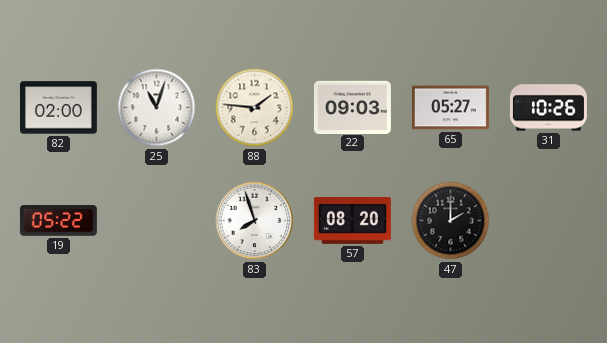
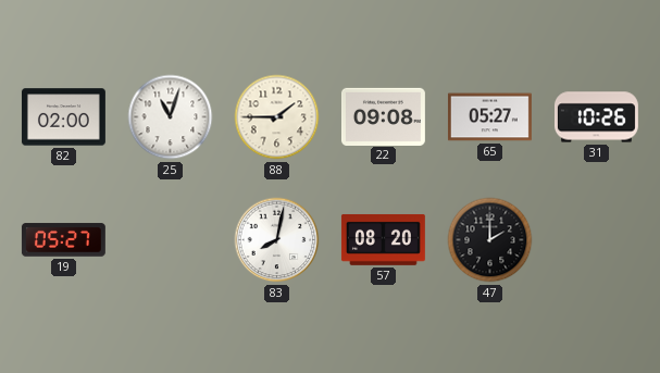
88: 1:46 -> 1:45 (277, 117)
22: 09:03 -> 09:08 (383, 116)
19: 05:22 -> 05:27 (63, 240)
83: 7:57 -> 8:02 (277, 240)
